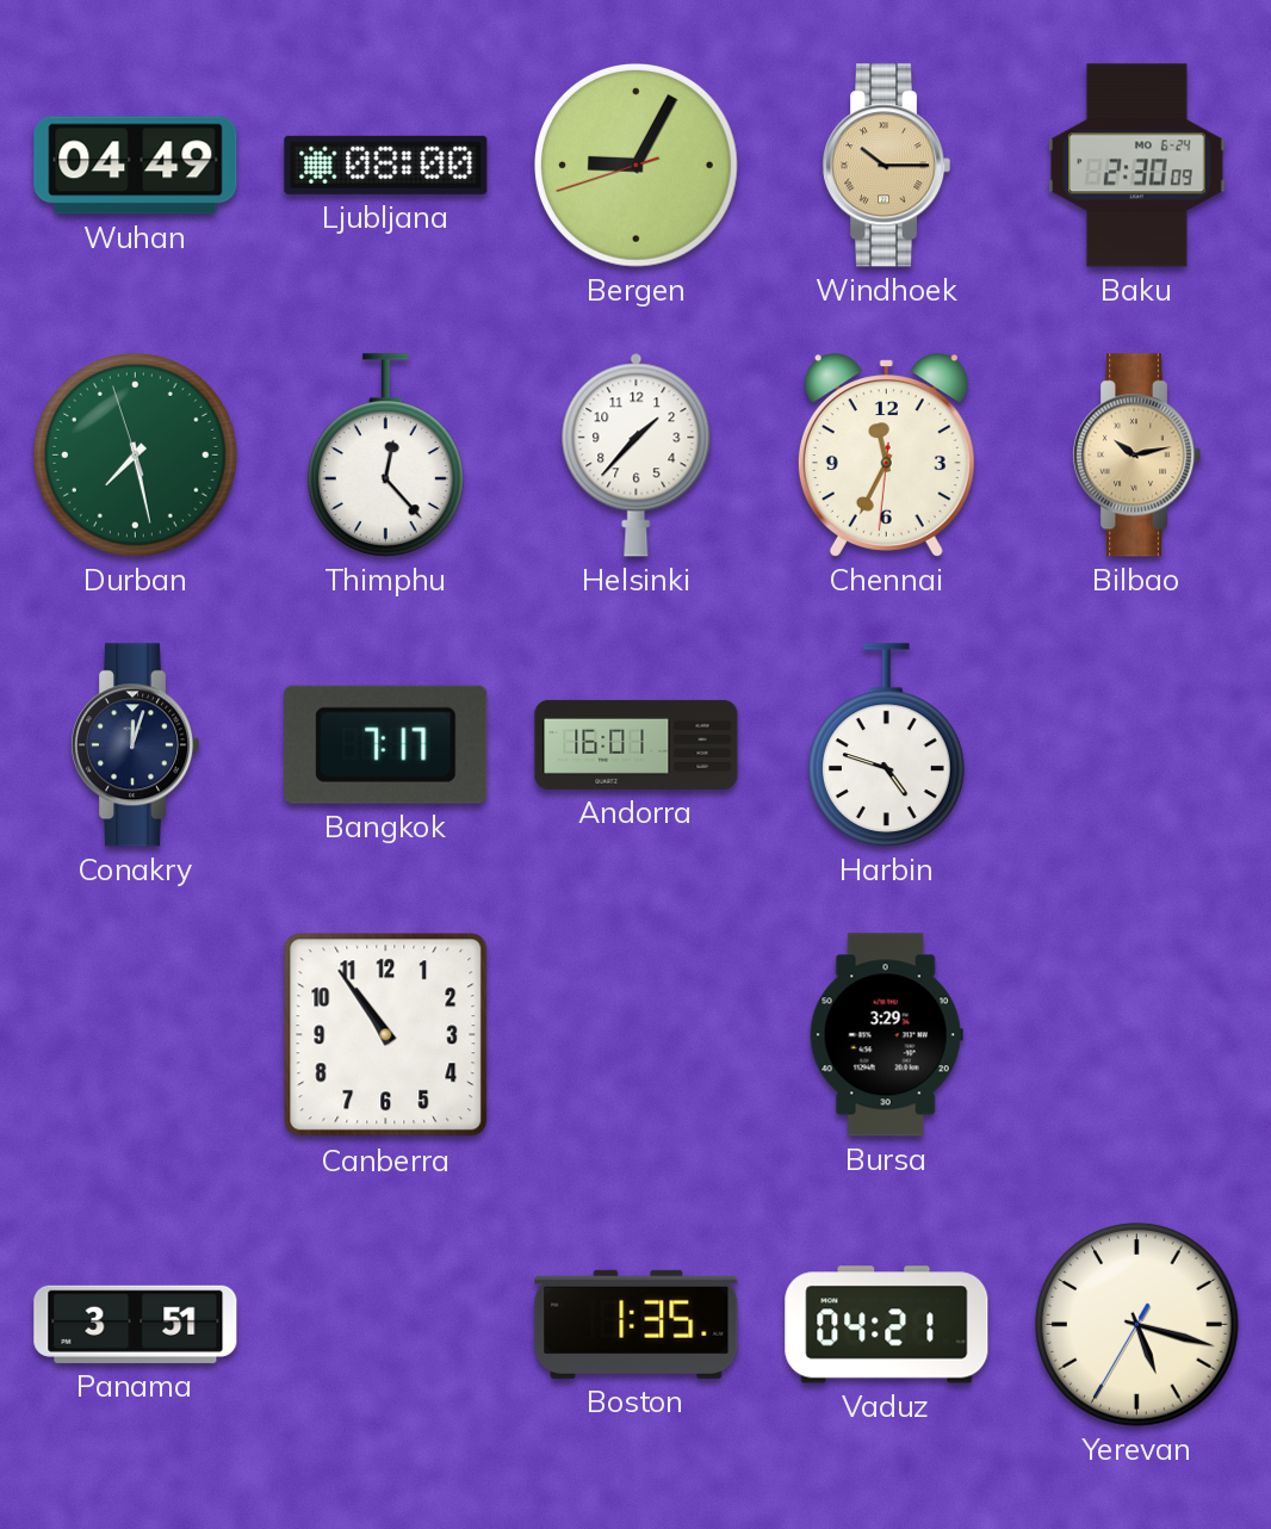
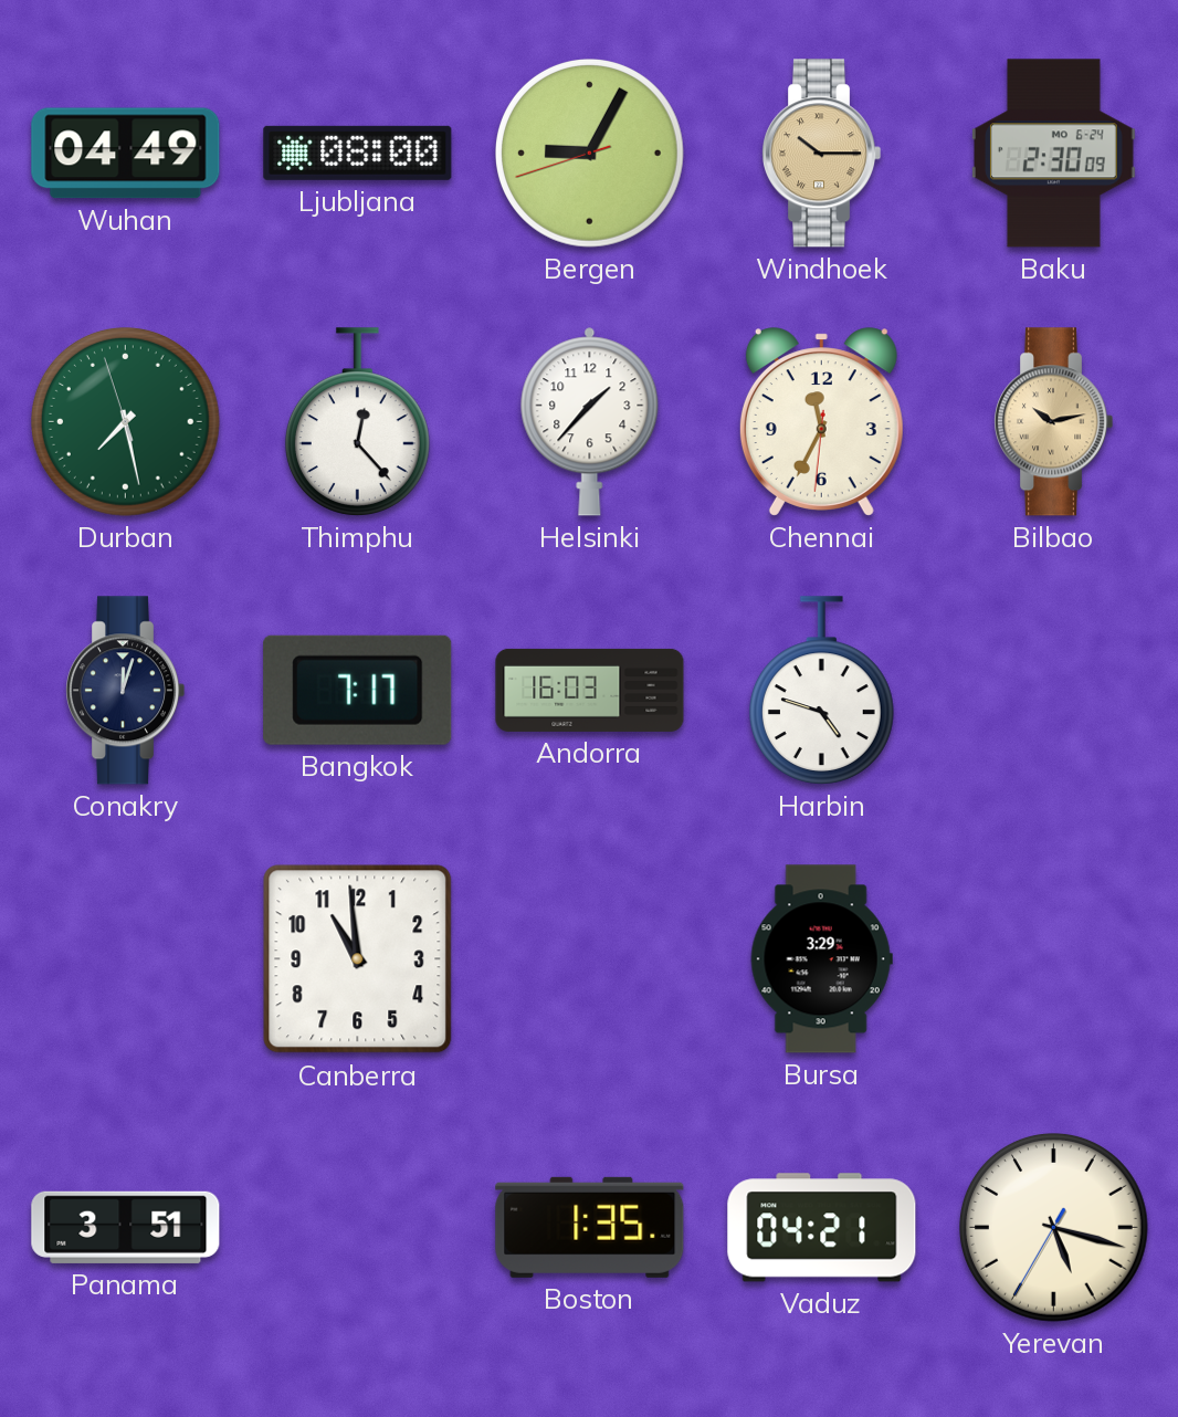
Andorra: 16:01 -> 16:03 (590, 690)
Canberra: 10:54 -> 10:59 (358, 959)
